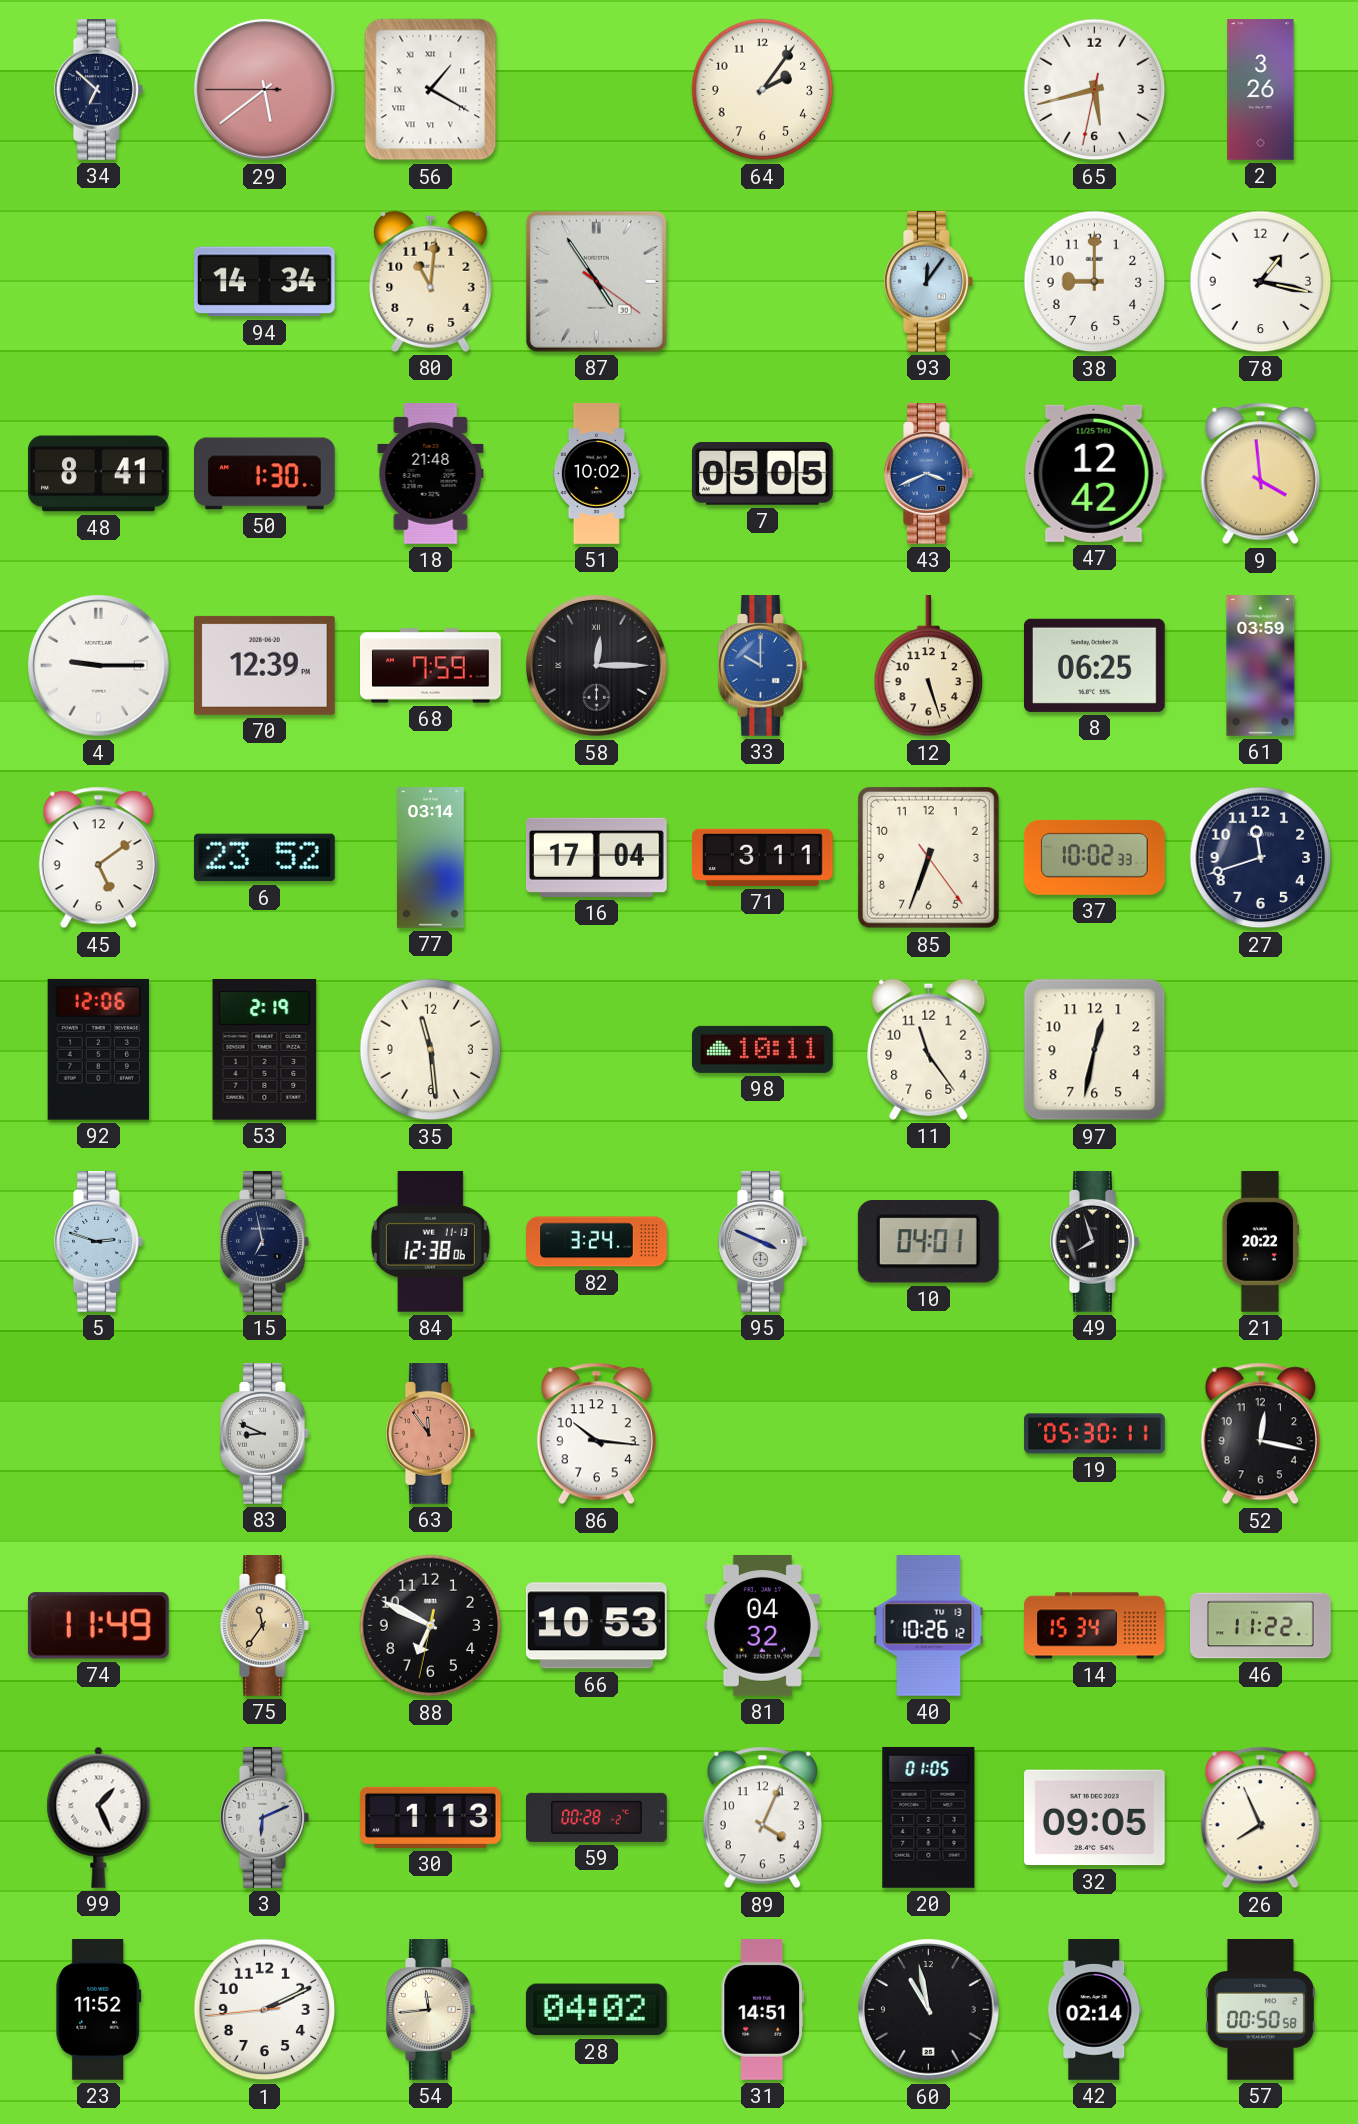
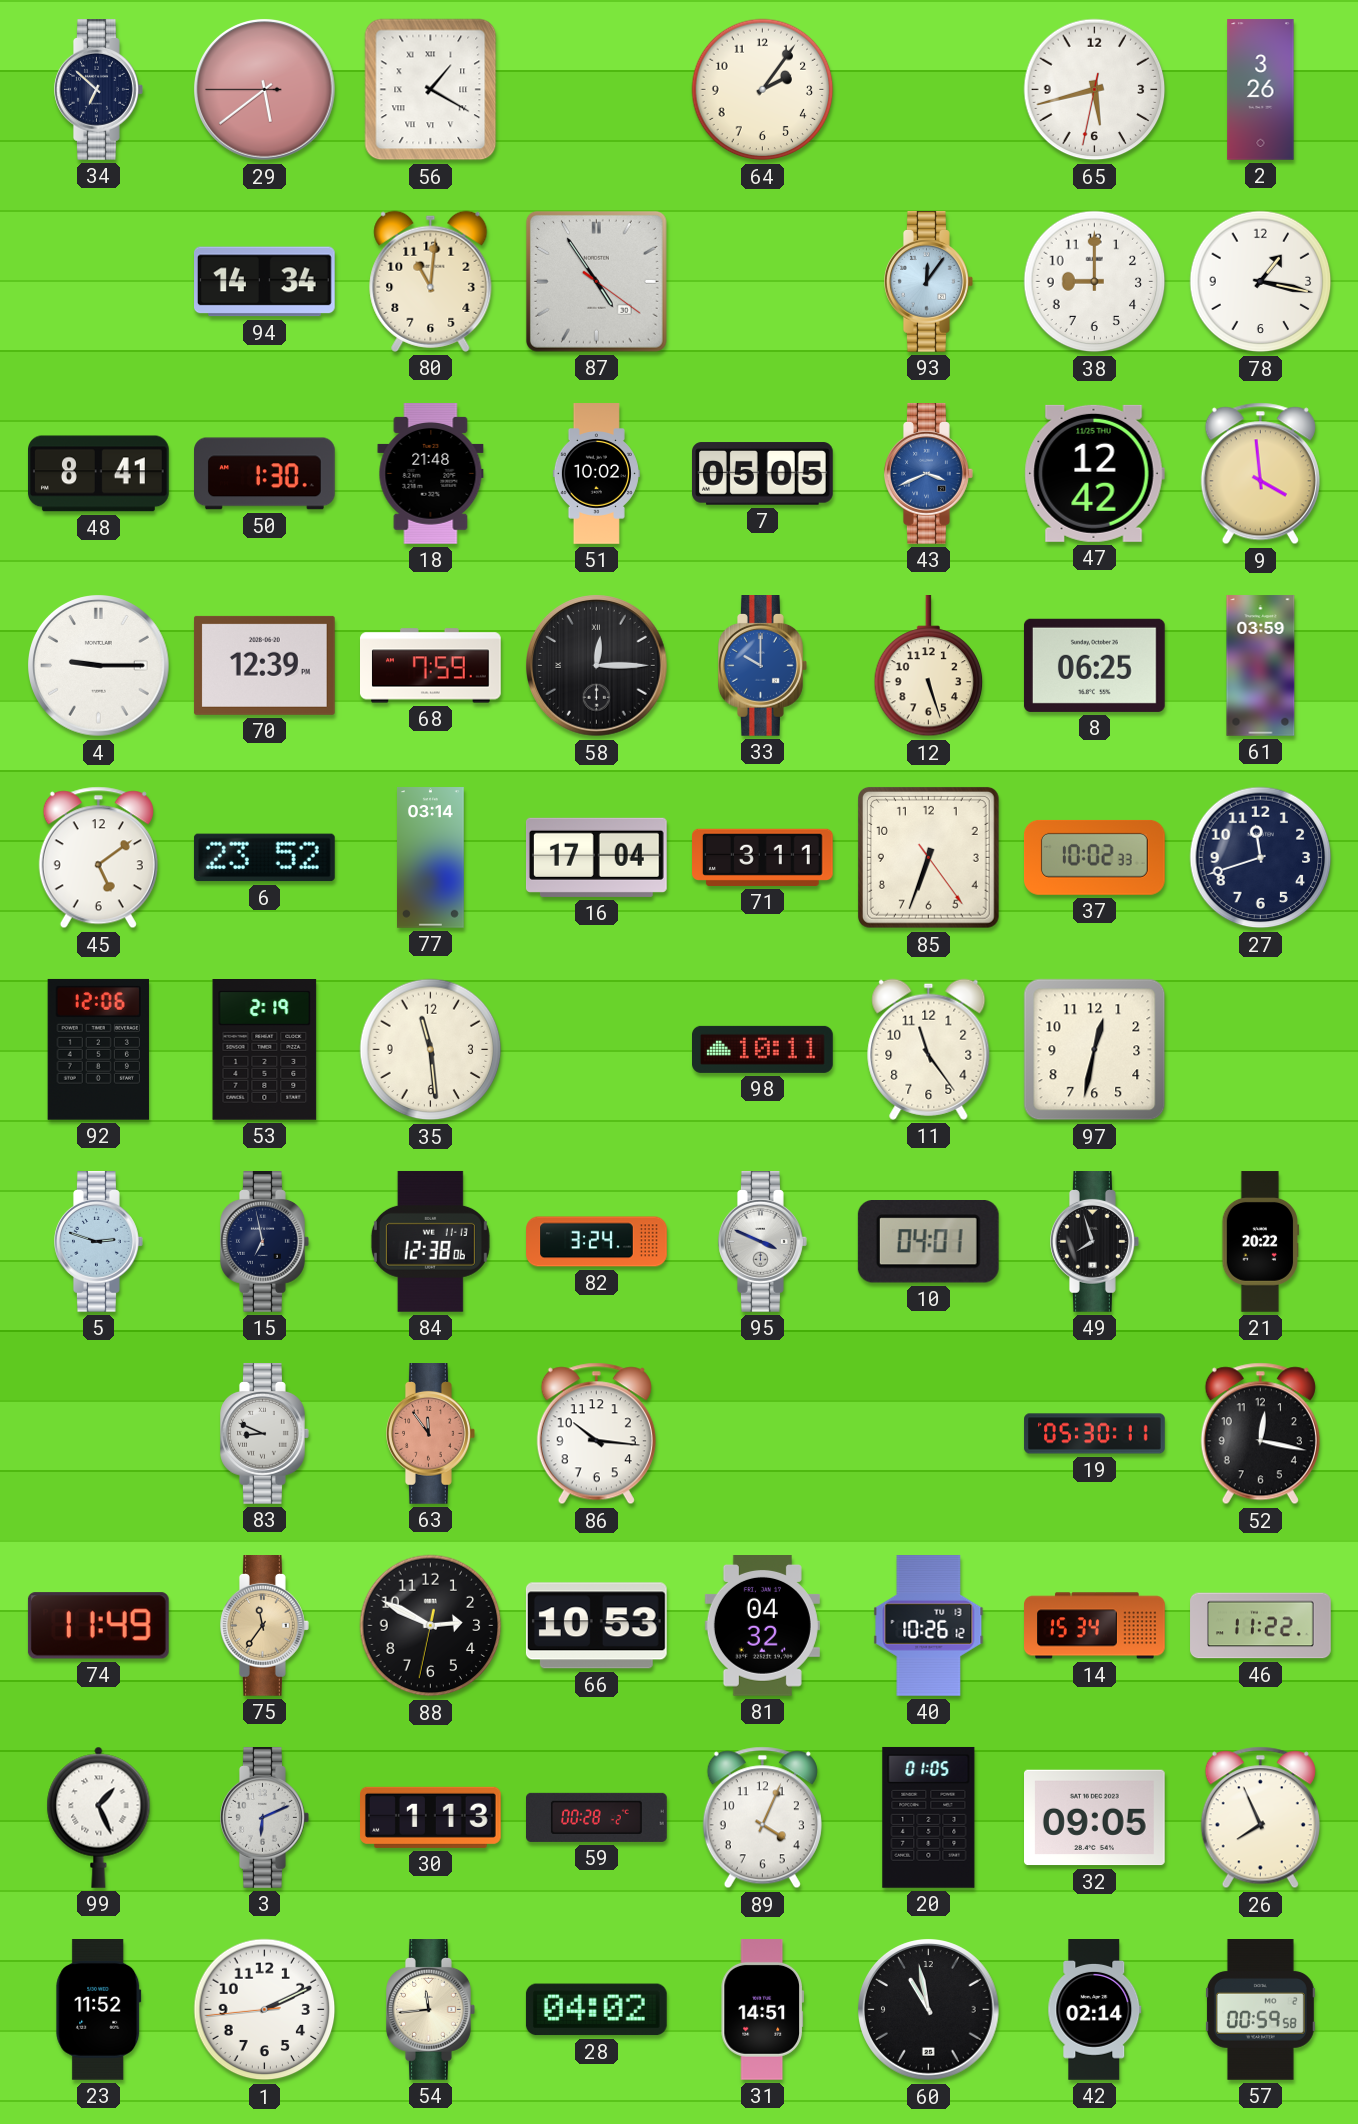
88: 6:49 -> 2:49 (431, 1626)
57: 00:50 -> 00:59 (1260, 2010)
